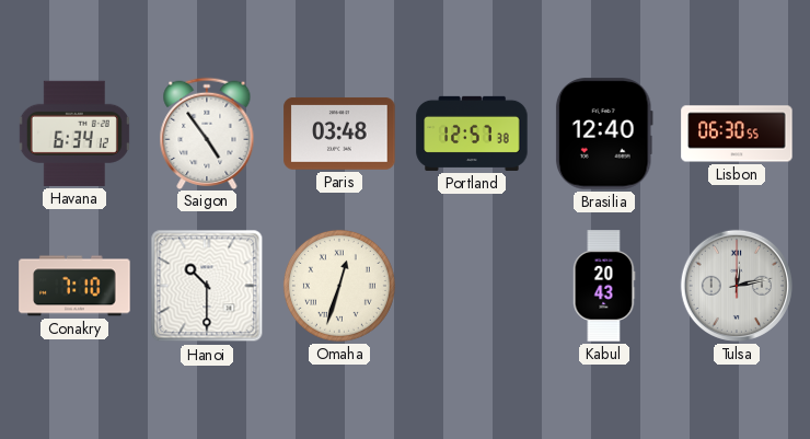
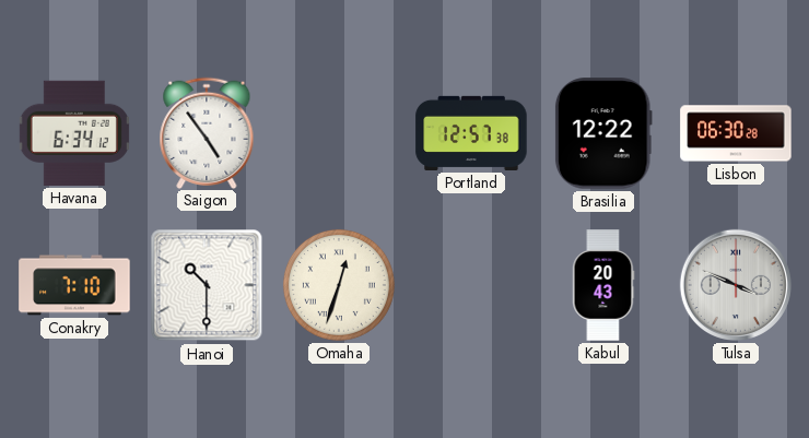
Paris: 03:48 -> none (339, 134)
Brasilia: 12:40 -> 12:22 (603, 133)
Lisbon: 06:30:55 -> 06:30:28 (736, 133)
Tulsa: 12:13 -> 3:49 (736, 285)
